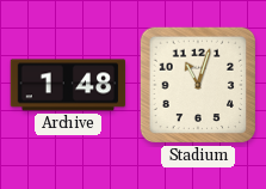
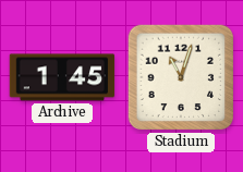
Archive: 1:48 -> 1:45 (62, 77)
